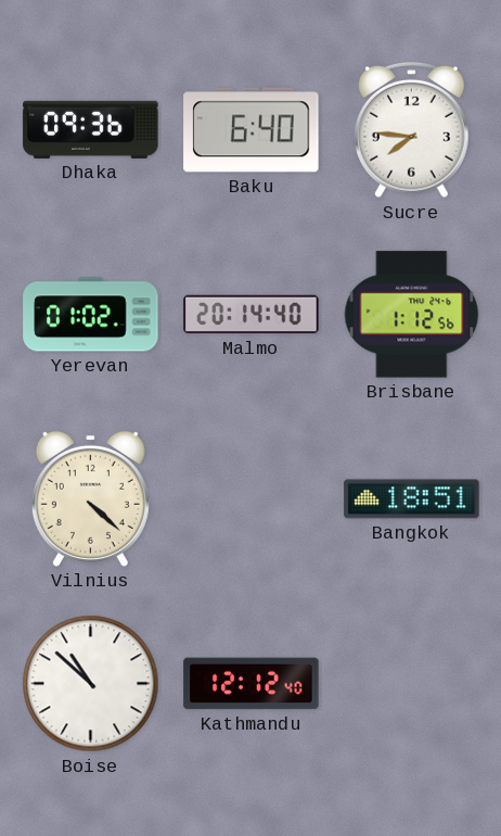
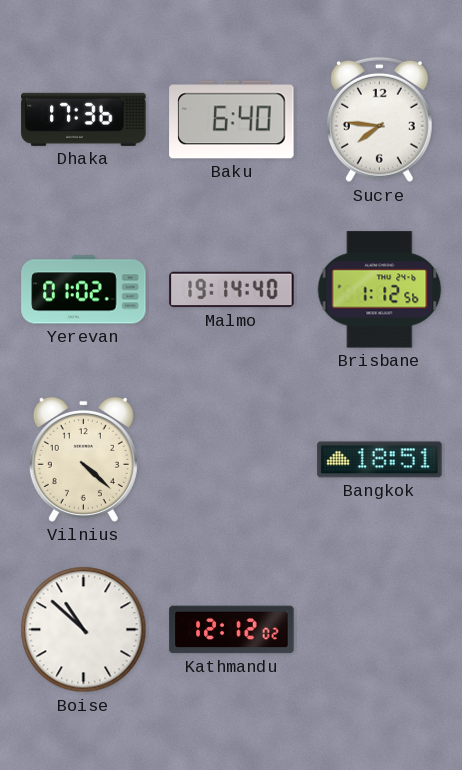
Dhaka: 09:36 -> 17:36 (84, 119)
Malmo: 20:14 -> 19:14 (232, 290)
Kathmandu: 12:12:40 -> 12:12:02 (232, 630)
